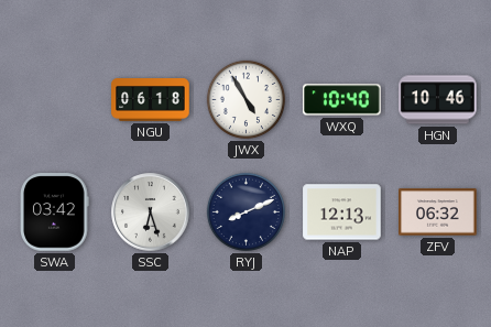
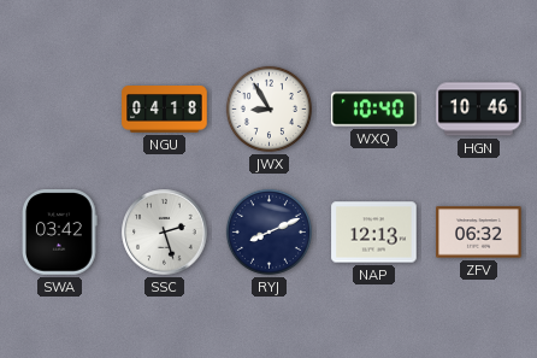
NGU: 06:18 -> 04:18 (165, 110)
JWX: 4:55 -> 8:55 (268, 108)
SSC: 6:27 -> 2:27 (165, 233)
